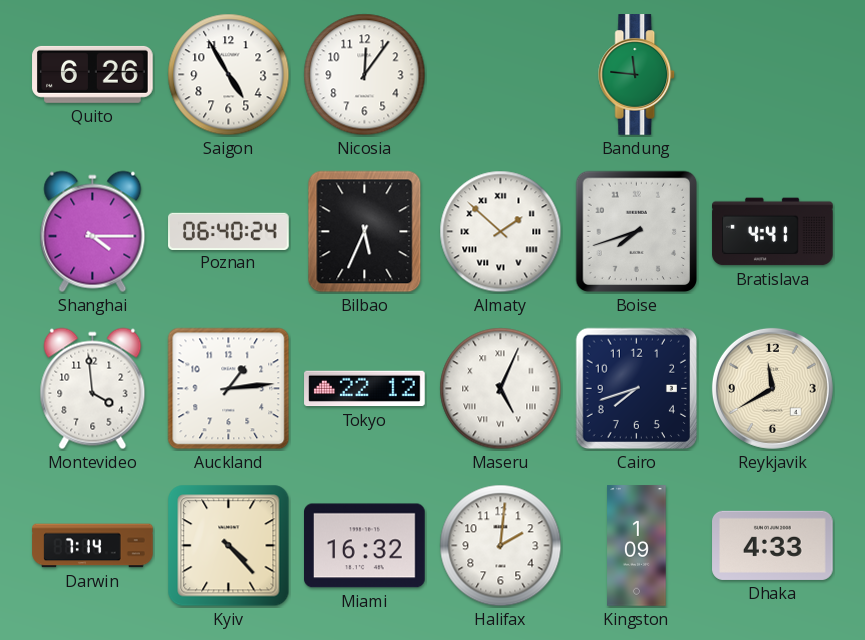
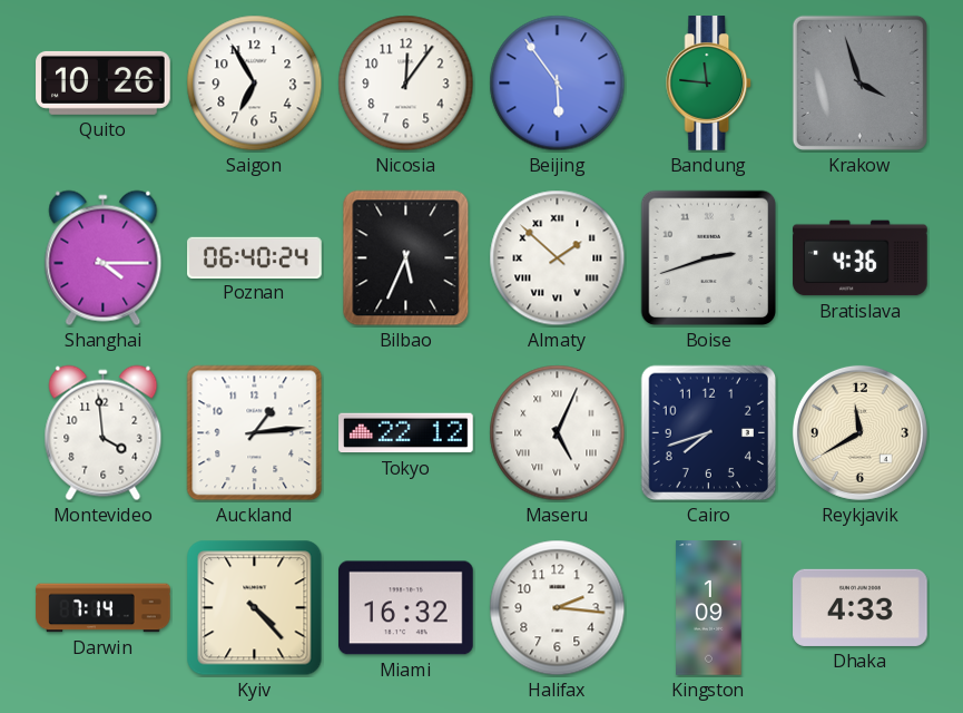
Quito: 6:26 -> 10:26 (104, 82)
Saigon: 4:55 -> 6:55 (255, 84)
Beijing: none -> 5:54 (558, 84)
Krakow: none -> 3:57 (859, 82)
Boise: 7:42 -> 2:42 (709, 258)
Bratislava: 4:41 -> 4:36 (861, 258)
Halifax: 2:01 -> 2:16 (558, 608)
